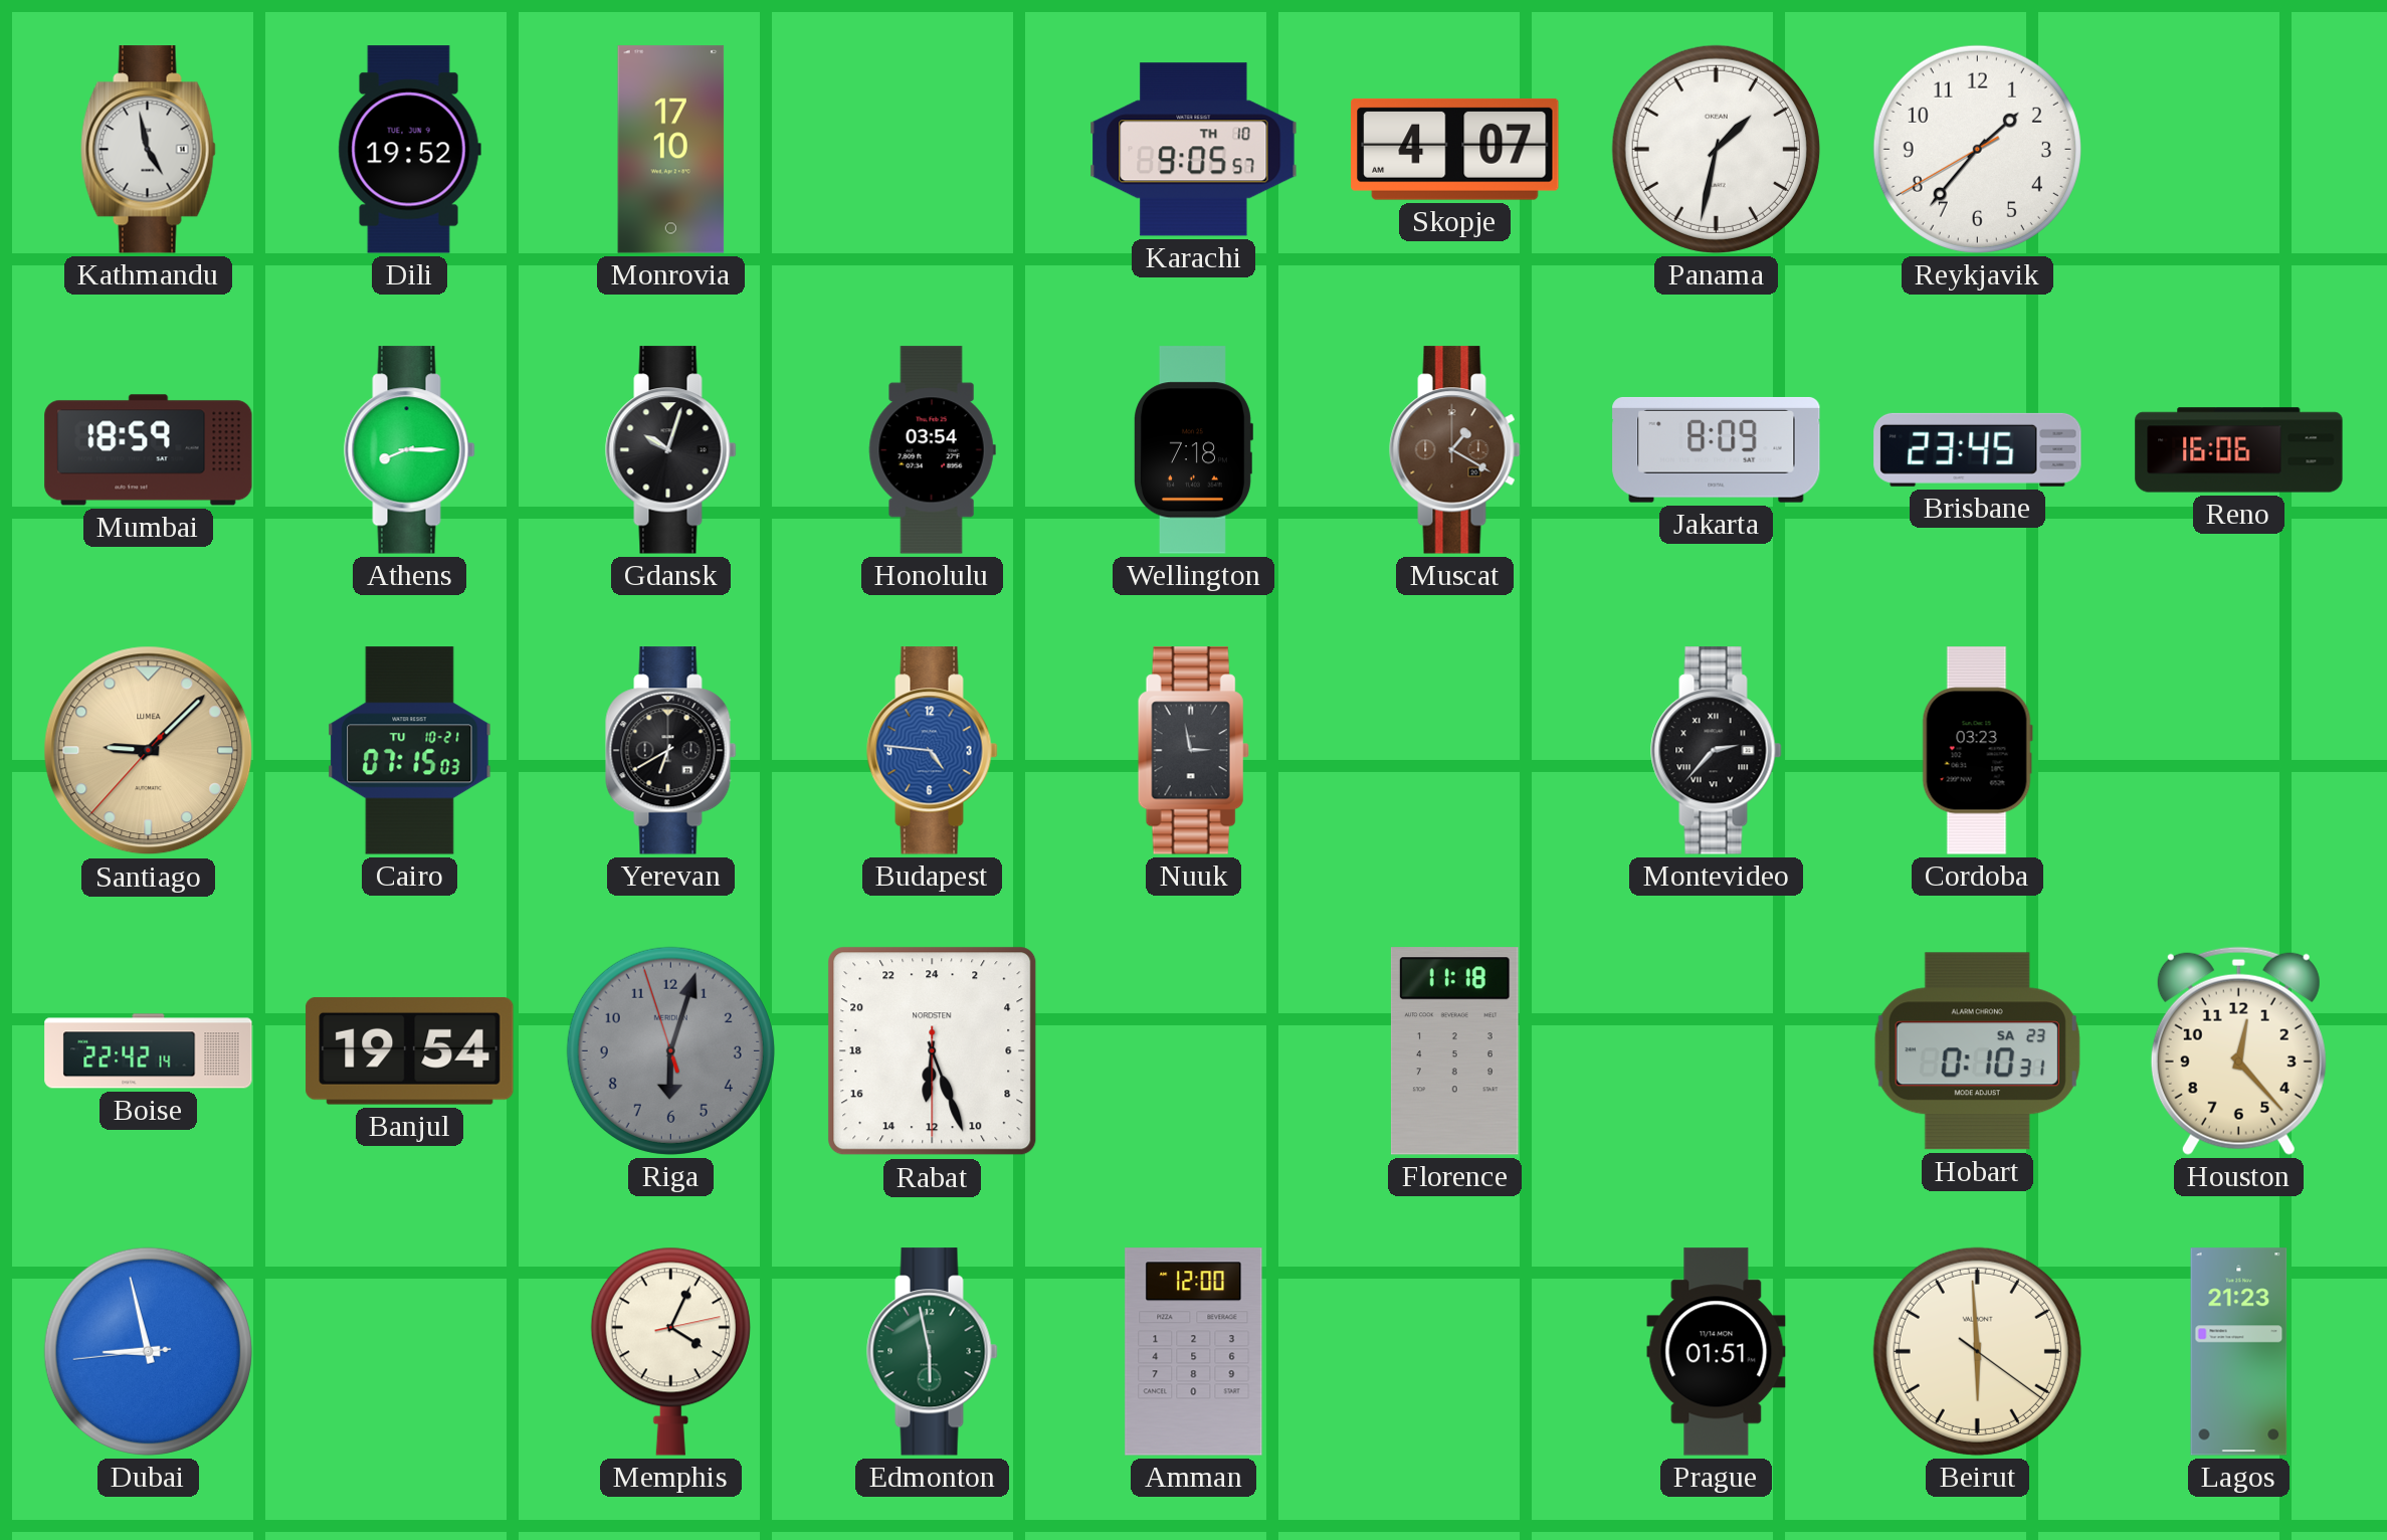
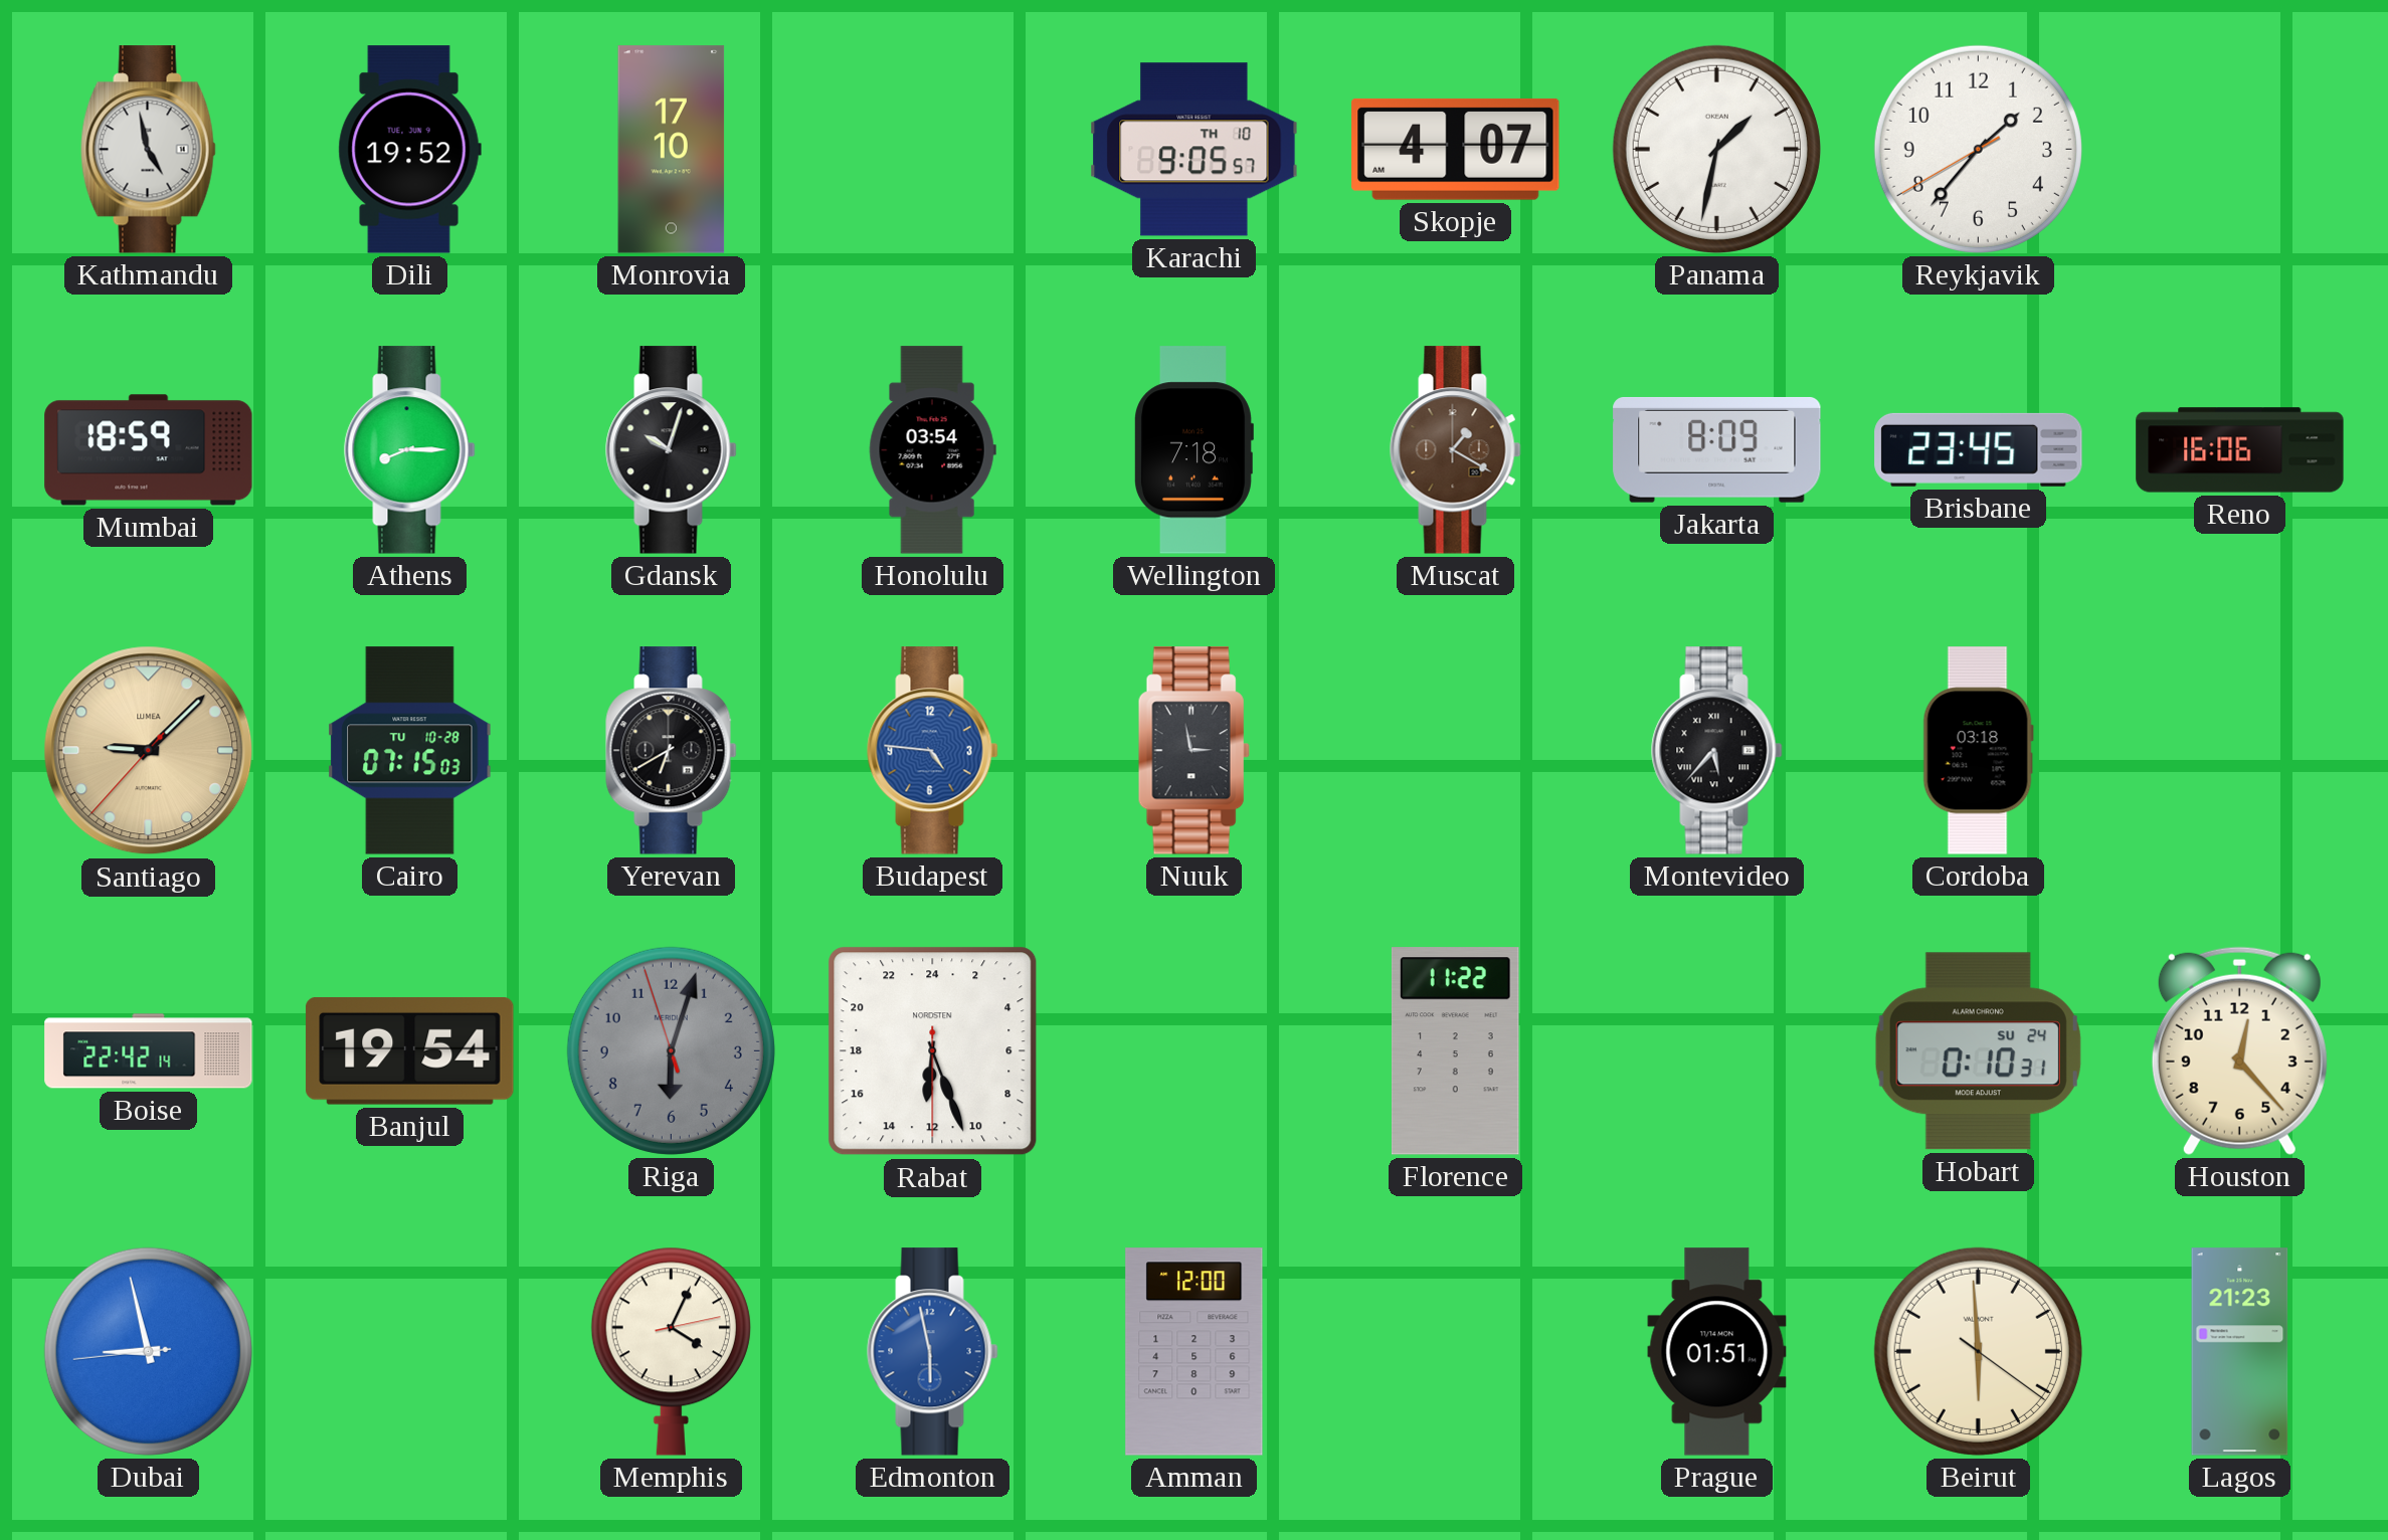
Cairo date: TU 10-21 -> TU 10-28 (410, 751)
Montevideo: 2:37 -> 5:37 (1717, 751)
Cordoba: 03:23 -> 03:18 (1978, 751)
Florence: 11:18 -> 11:22 (1455, 1051)
Hobart date: SA 23 -> SU 24 (1978, 1051)
Edmonton dial: green -> blue (933, 1352)
